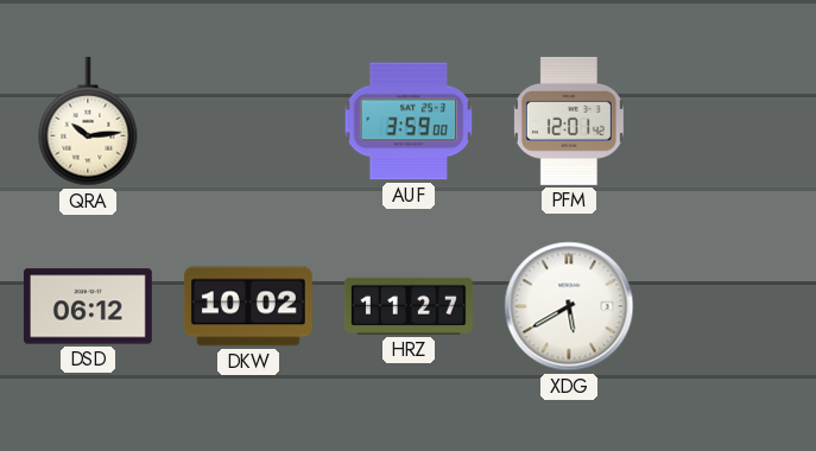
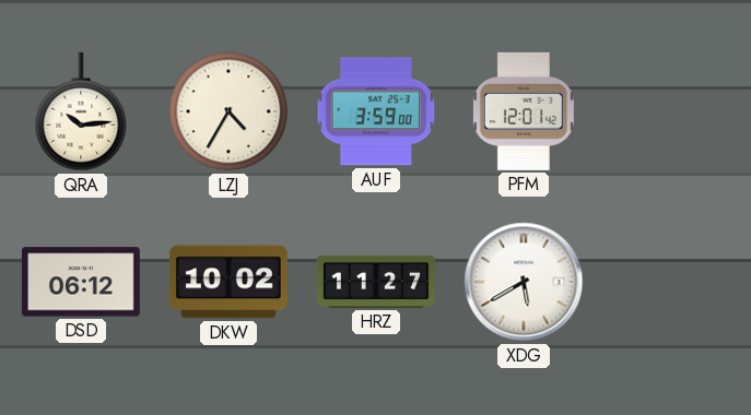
LZJ: none -> 4:35 (228, 111)
